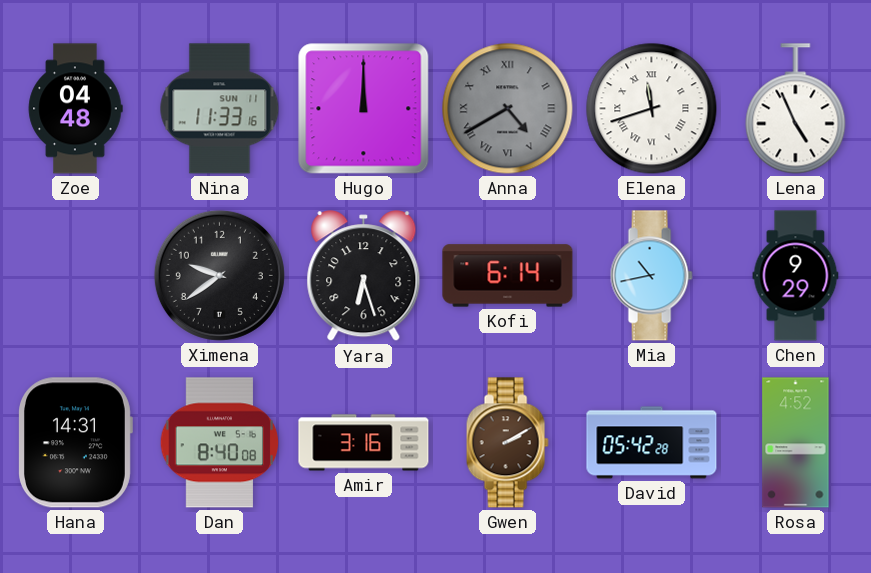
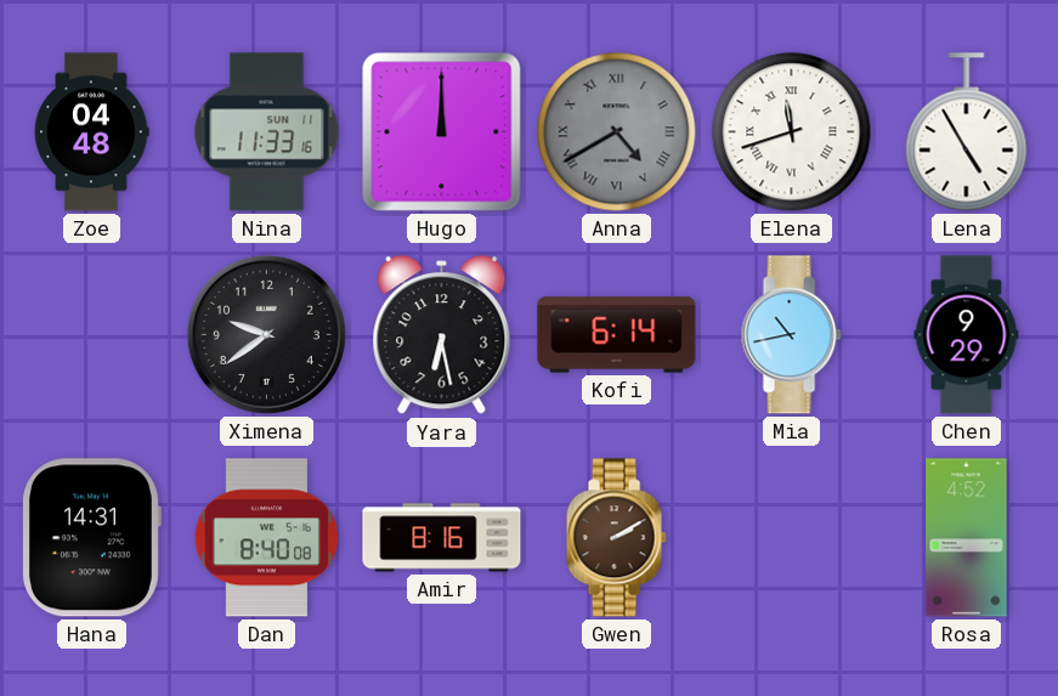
Lena: 4:56 -> 4:55 (967, 132)
Yara: 6:27 -> 6:28 (442, 335)
Amir: 3:16 -> 8:16 (442, 538)
David: 05:42 -> none (652, 443)
